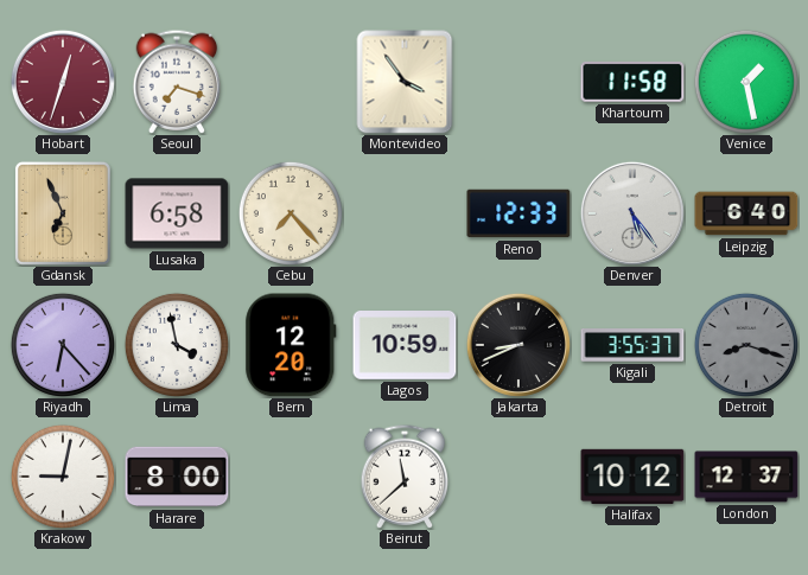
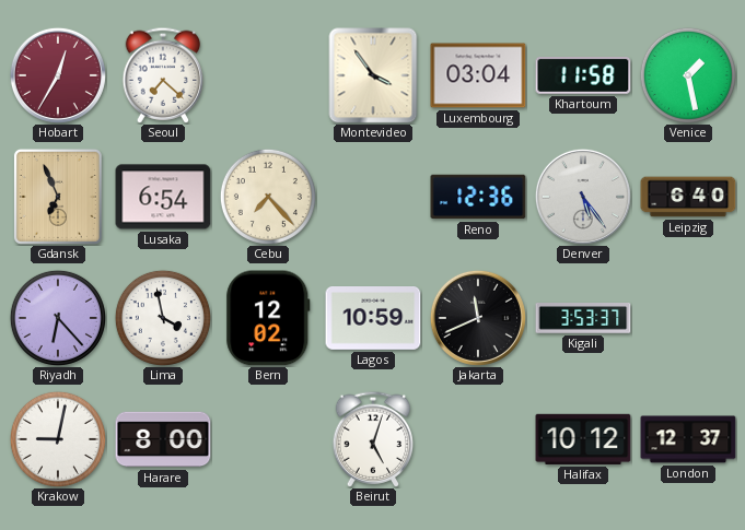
Hobart: 12:33 -> 12:35 (58, 75)
Seoul: 7:18 -> 7:22 (163, 75)
Luxembourg: none -> 03:04 (478, 75)
Lusaka: 6:58 -> 6:54 (163, 197)
Reno: 12:33 -> 12:36 (478, 197)
Bern: 12:20 -> 12:02 (268, 318)
Jakarta: 8:41 -> 11:41 (478, 318)
Kigali: 3:55 -> 3:53 (583, 318)
Detroit: 8:18 -> none (746, 345)
Beirut: 11:38 -> 5:03 (373, 439)
